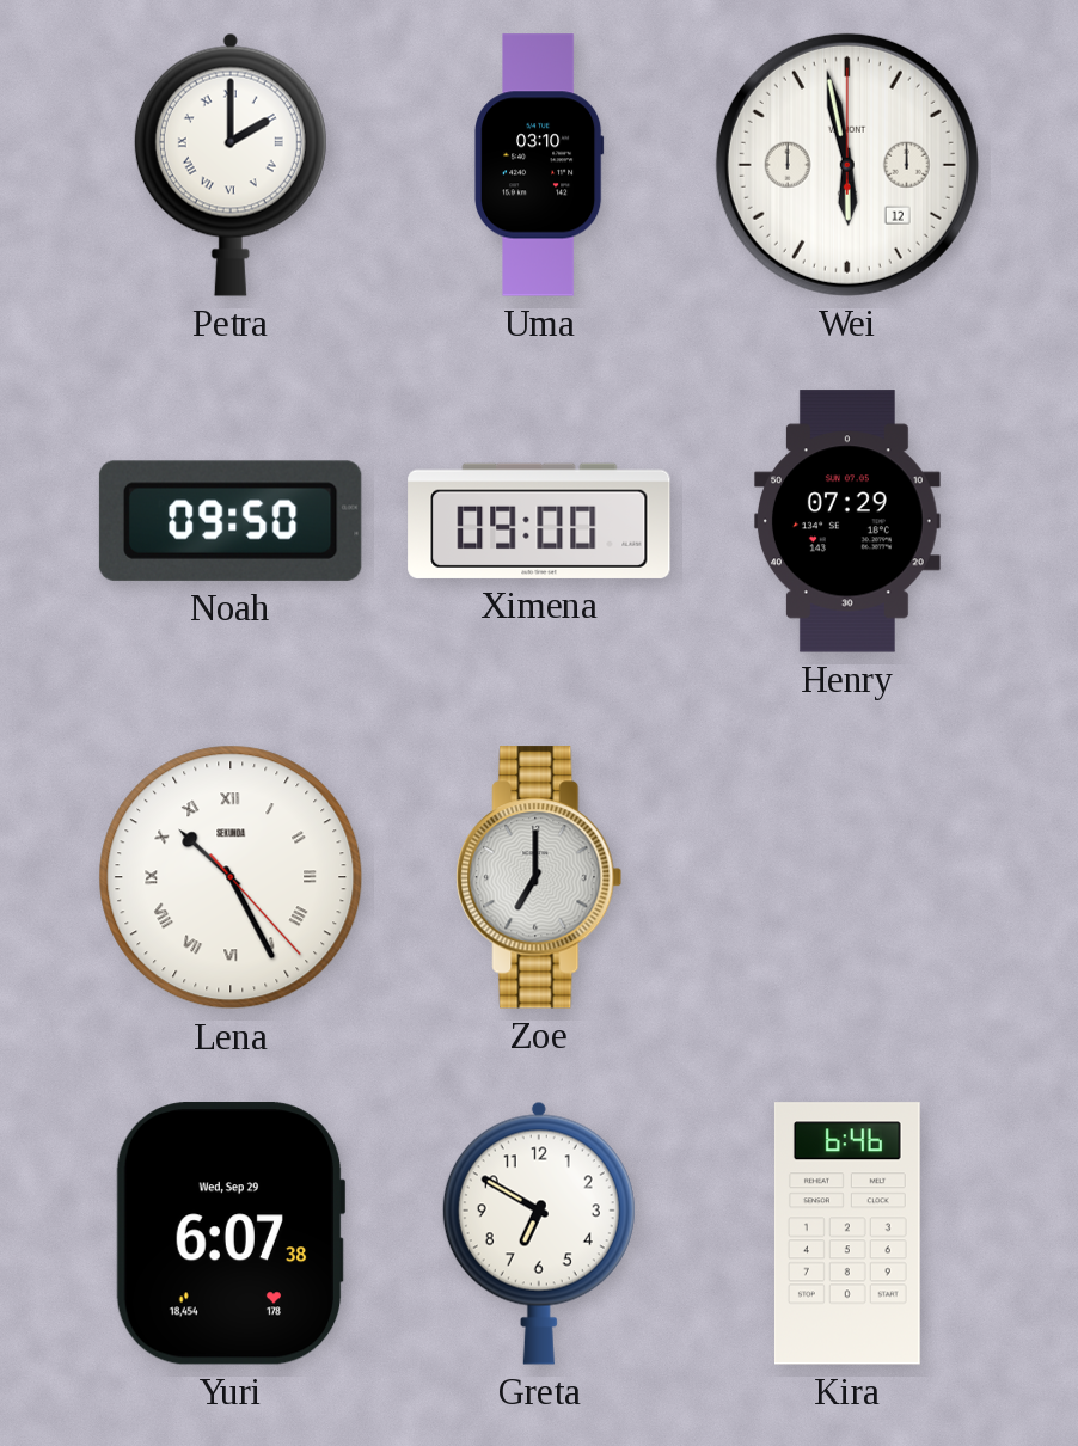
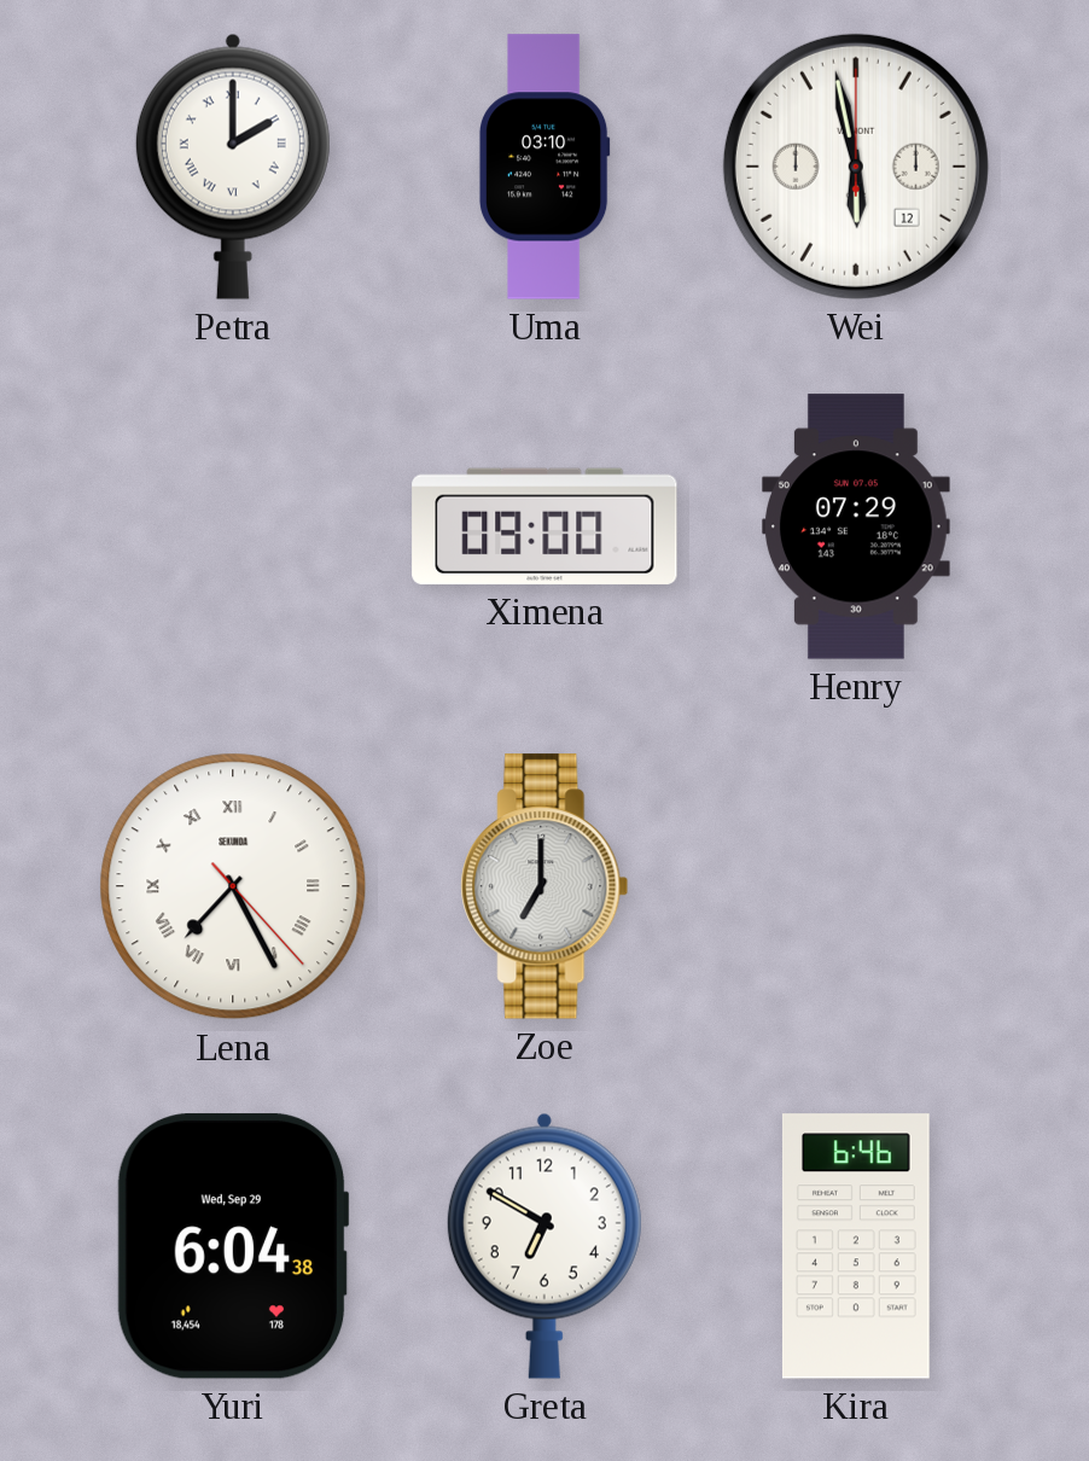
Noah: 09:50 -> none (231, 521)
Lena: 10:25 -> 7:25 (233, 886)
Yuri: 6:07 -> 6:04 (233, 1246)
